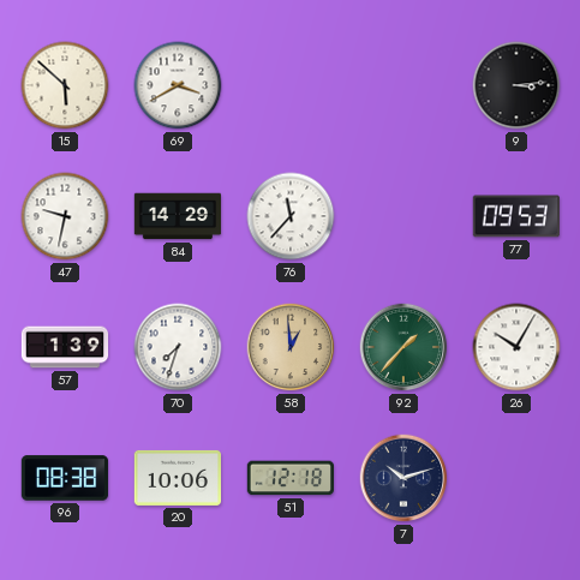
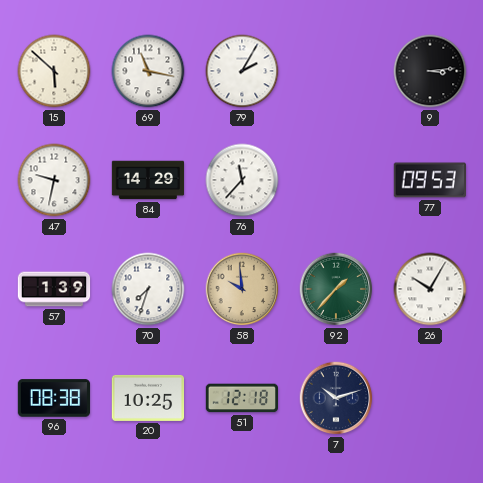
69: 3:40 -> 11:17 (148, 71)
79: none -> 2:05 (242, 71)
58: 12:59 -> 9:59 (242, 289)
20: 10:06 -> 10:25 (148, 398)
